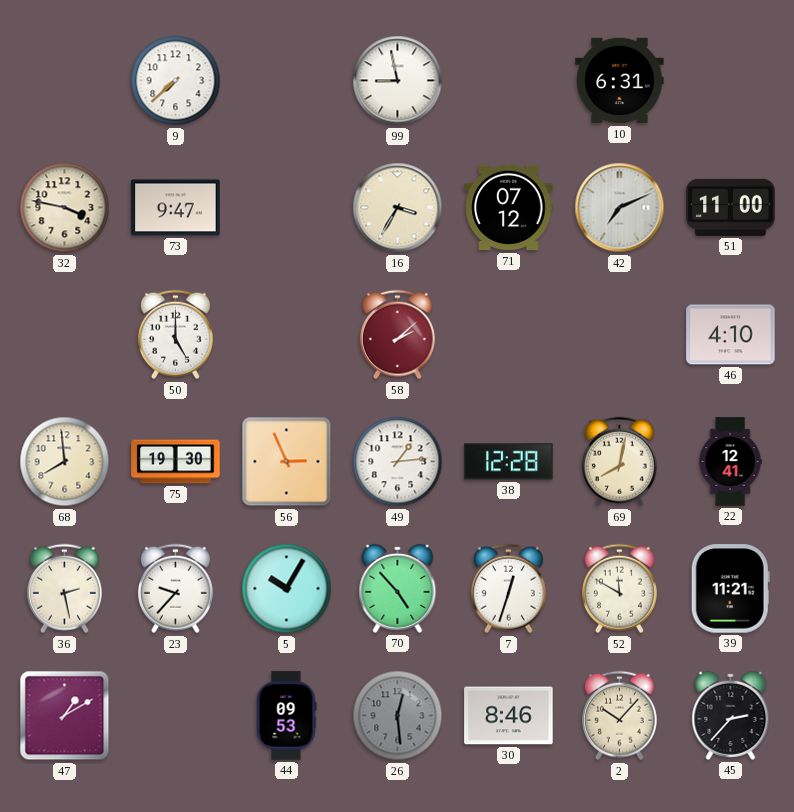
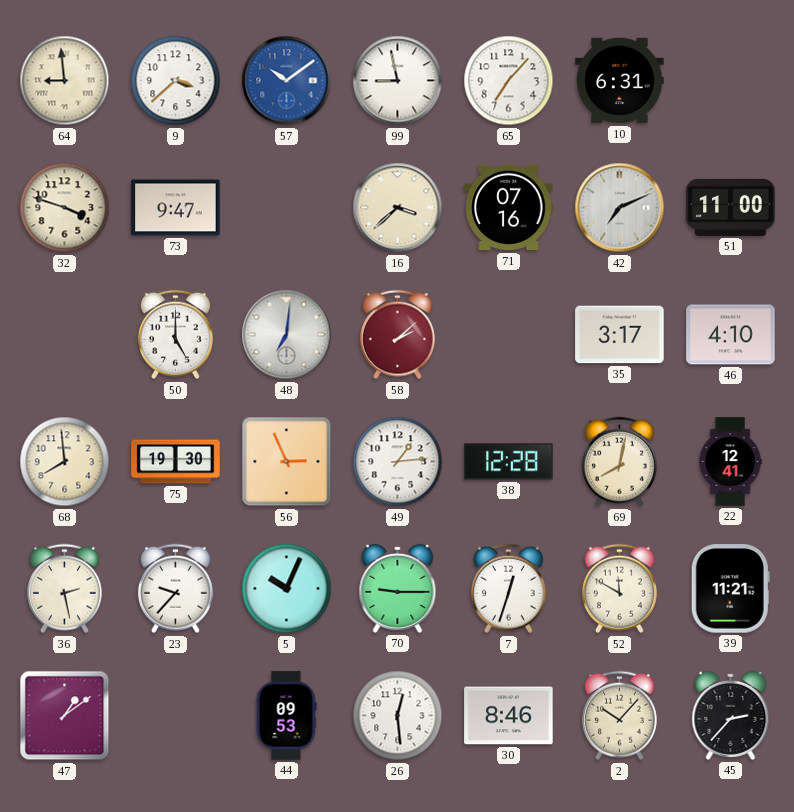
64: none -> 8:59 (65, 81)
9: 7:38 -> 3:38 (176, 81)
57: none -> 10:09 (287, 81)
65: none -> 7:07 (509, 81)
32: 3:47 -> 3:48 (65, 208)
16: 3:35 -> 3:38 (398, 208)
71: 07:12 -> 07:16 (509, 208)
48: none -> 7:01 (287, 335)
35: none -> 3:17 (620, 335)
5: 10:05 -> 10:04 (287, 589)
70: 4:53 -> 9:15 (398, 588)
47: 1:10 -> 1:09 (65, 716)
26 dial: grey -> white (398, 716)
